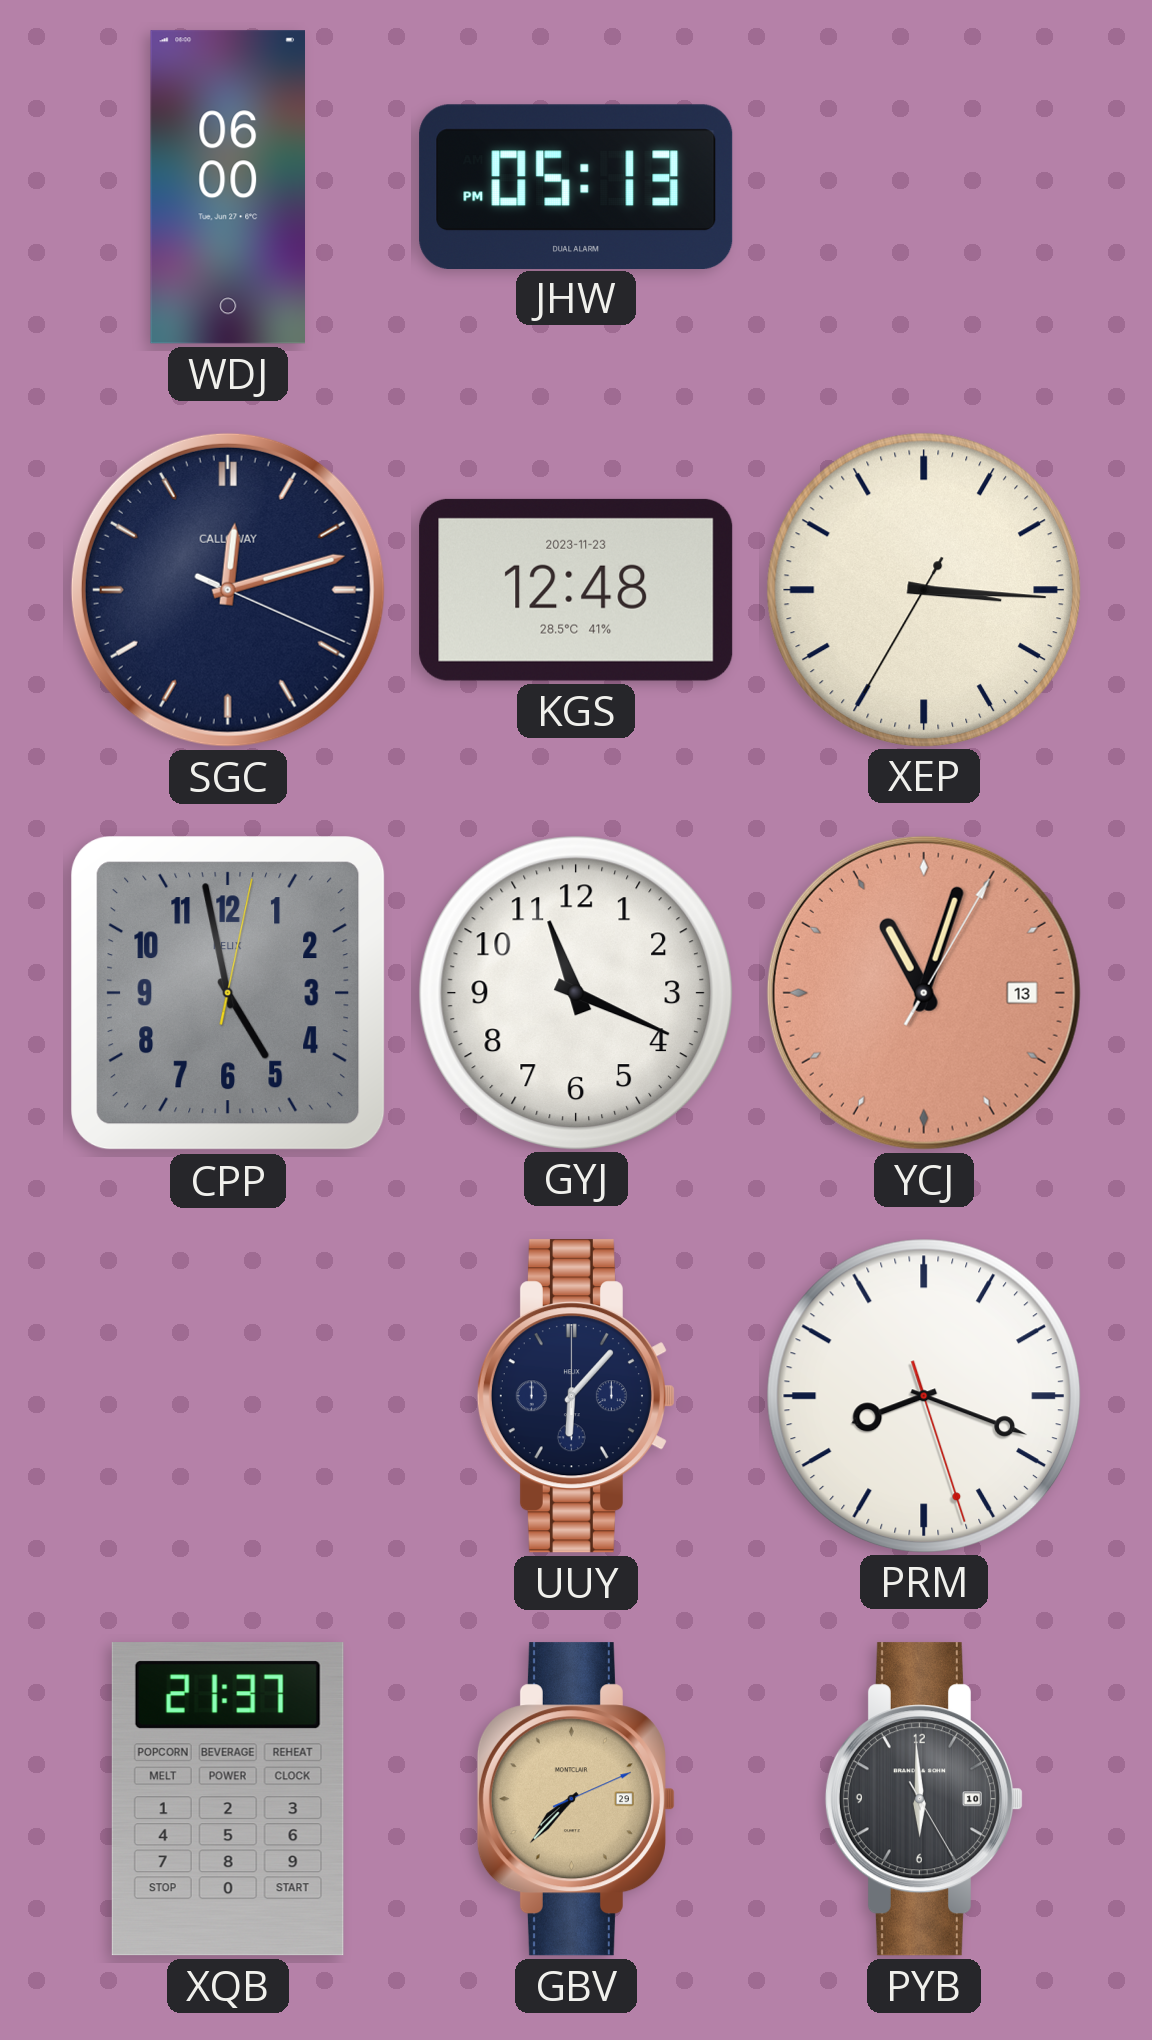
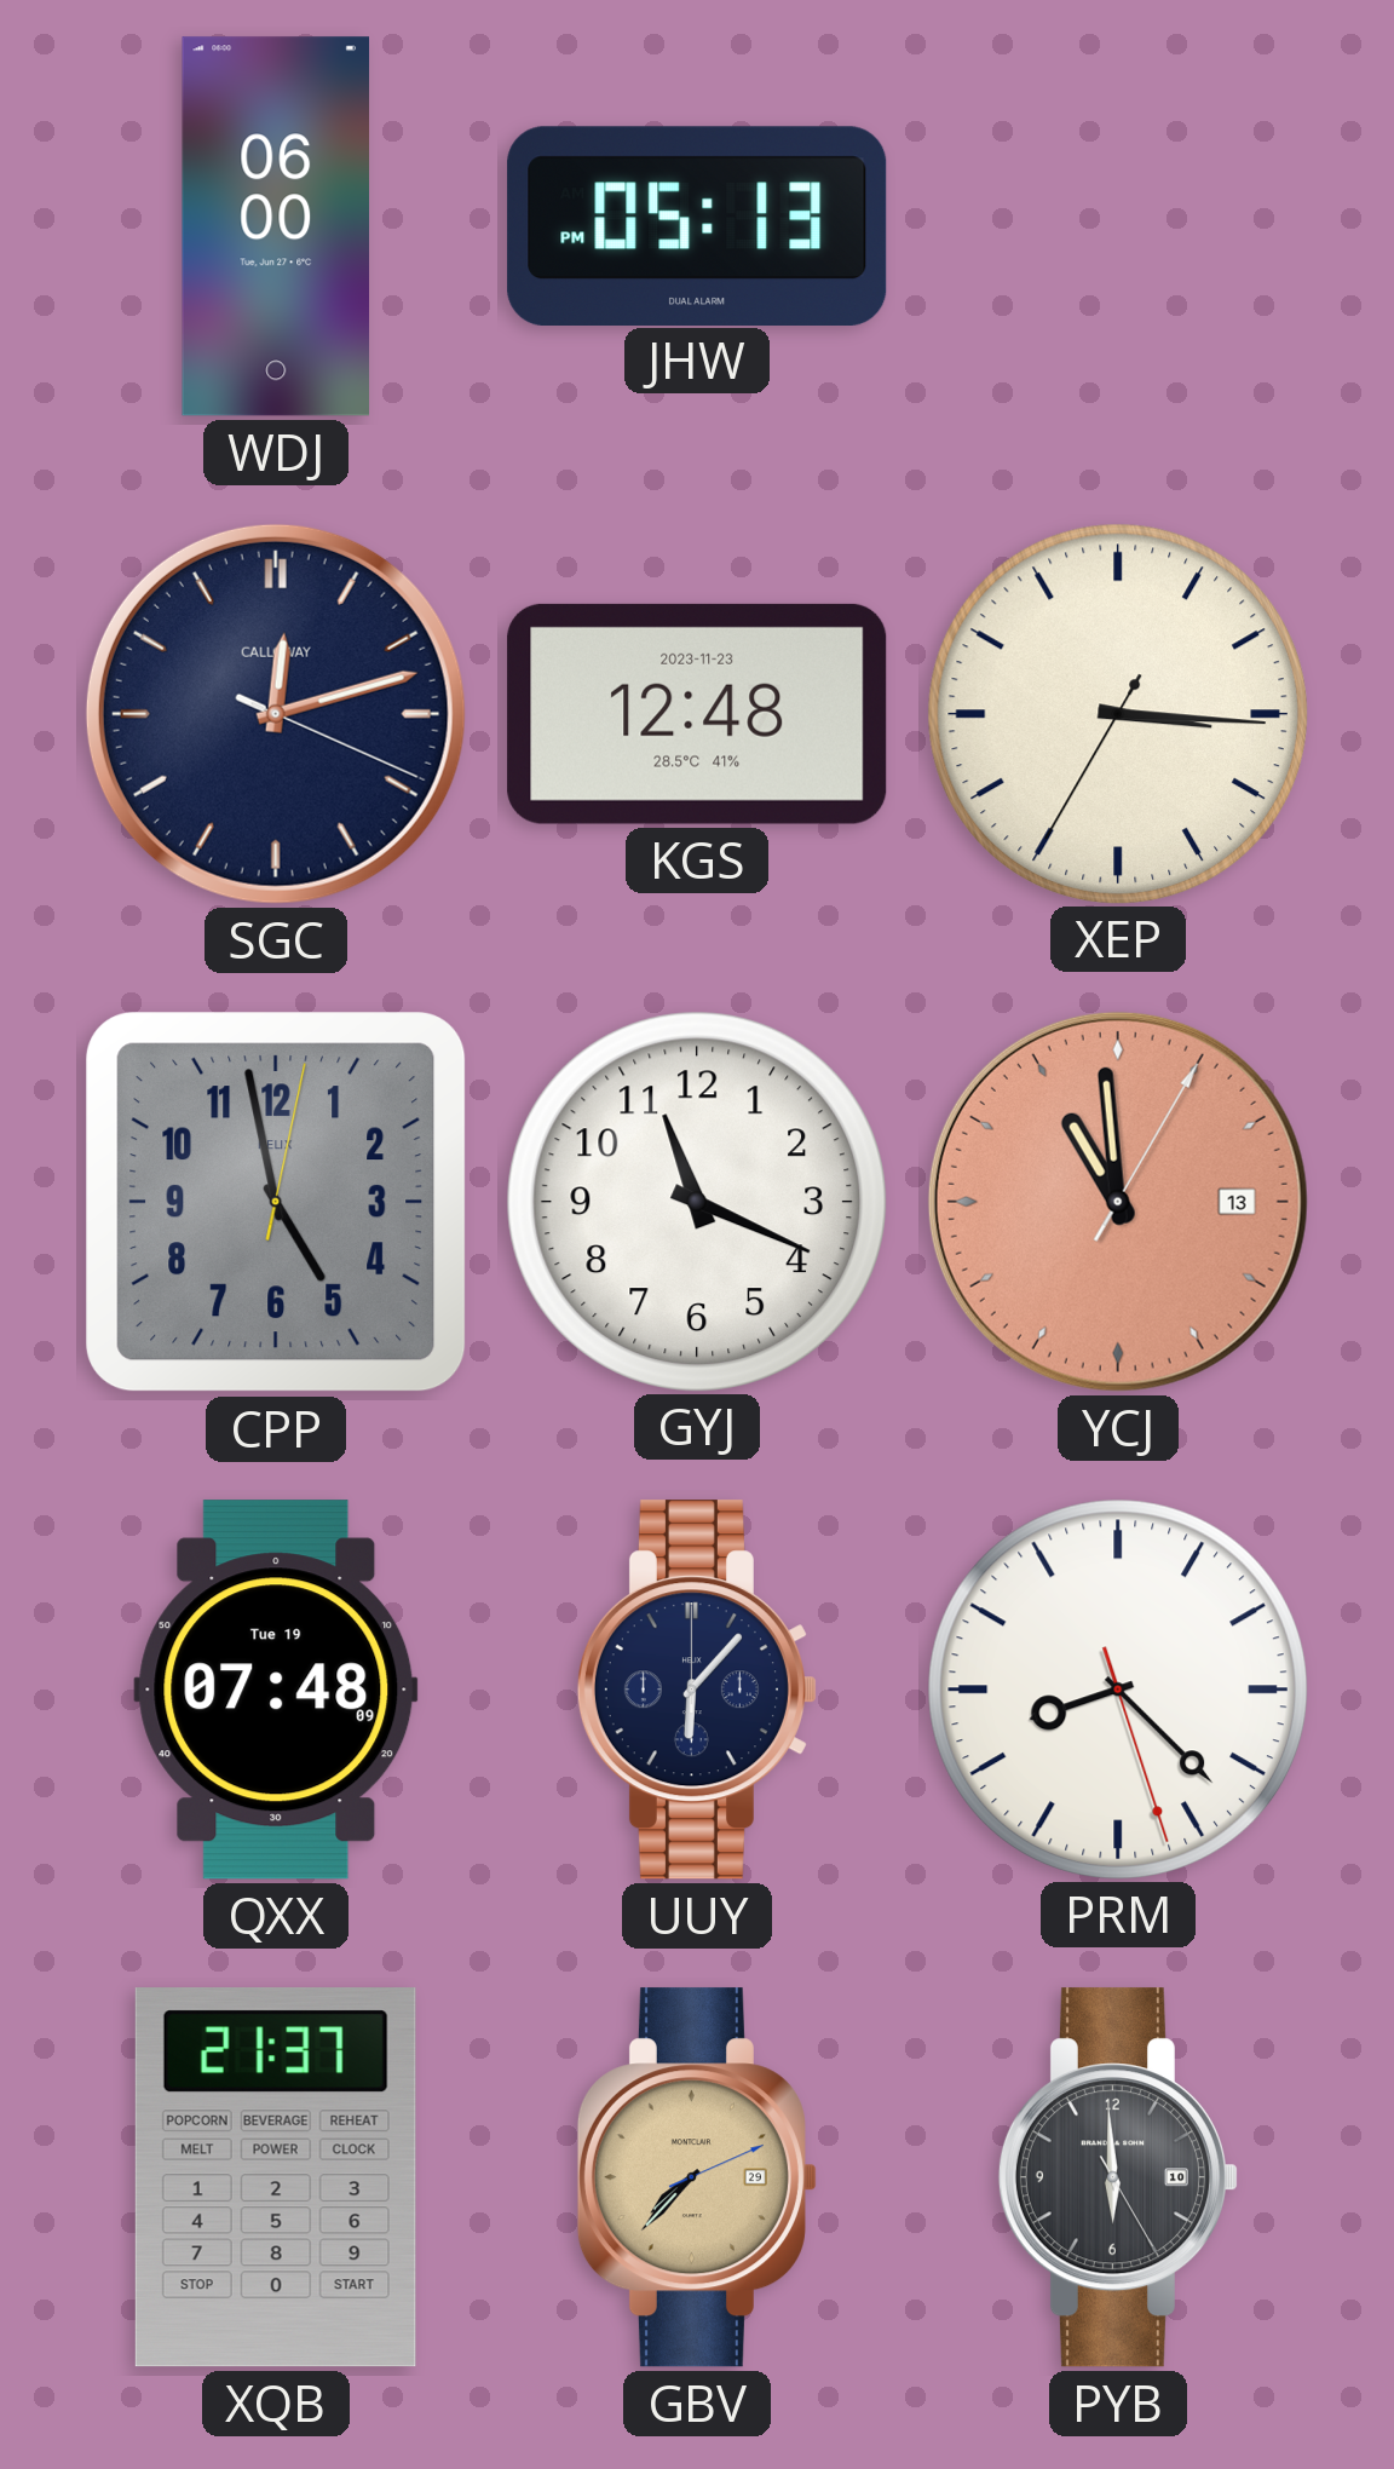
YCJ: 11:03 -> 10:59 (1118, 1202)
QXX: none -> 07:48 (276, 1690)
PRM: 8:18 -> 8:22 (1117, 1688)
